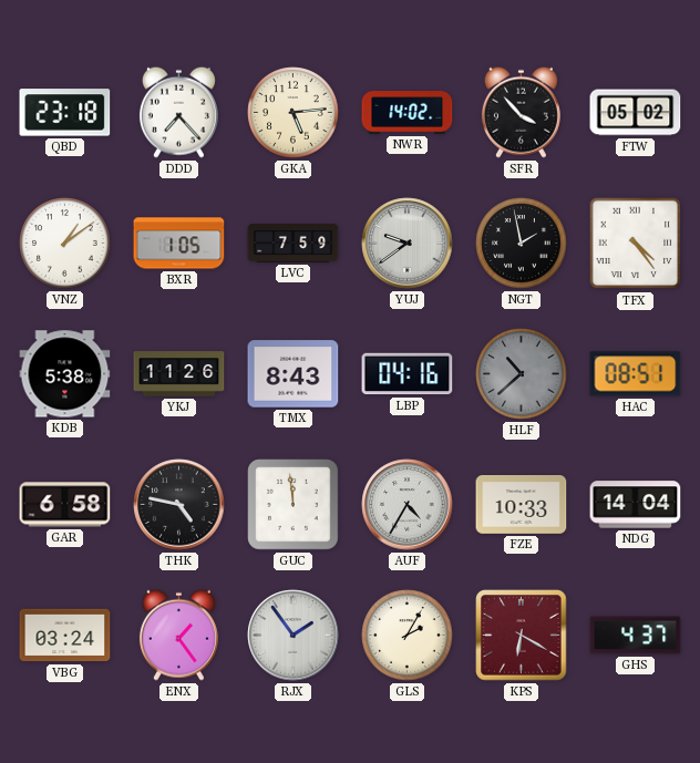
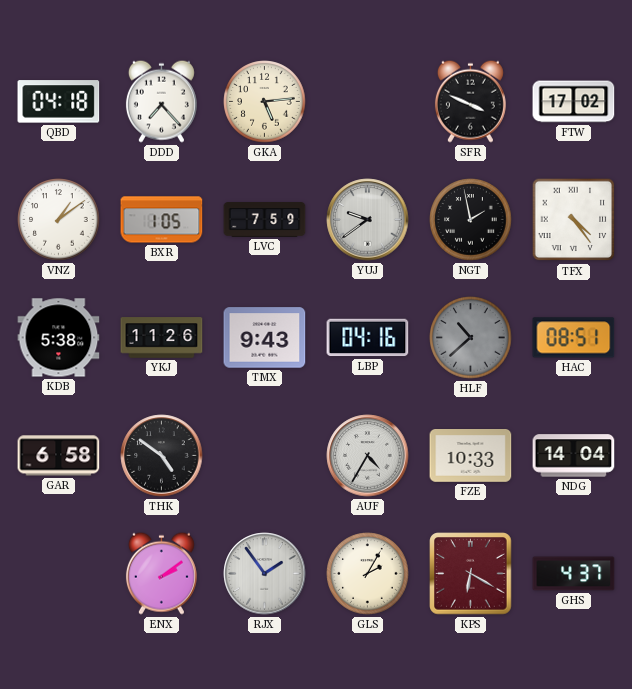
QBD: 23:18 -> 04:18 (59, 102)
NWR: 14:02 -> none (408, 113)
SFR: 3:53 -> 3:49 (470, 101)
FTW: 05:02 -> 17:02 (574, 102)
TMX: 8:43 -> 9:43 (265, 338)
THK: 4:47 -> 4:51 (162, 456)
GUC: 11:59 -> none (294, 505)
VBG: 03:24 -> none (65, 636)
ENX: 1:24 -> 2:09 (161, 573)
